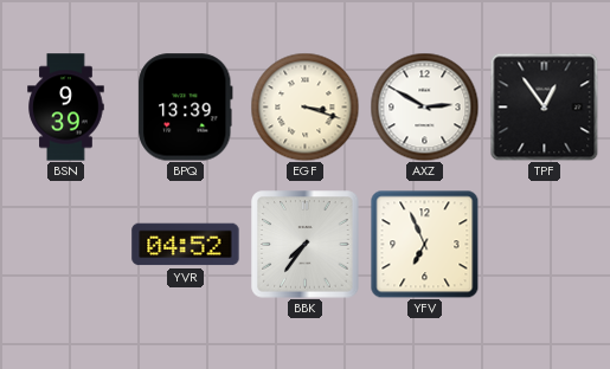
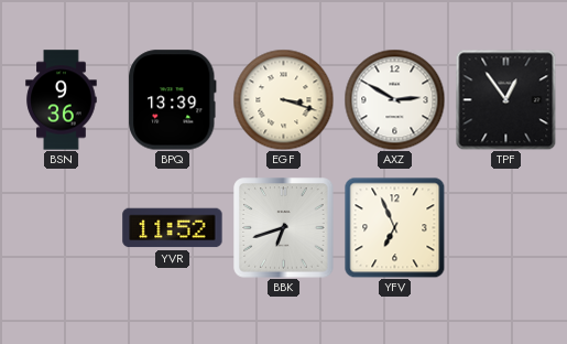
BSN: 9:39 -> 9:36 (62, 100)
YVR: 04:52 -> 11:52 (173, 228)
BBK: 7:36 -> 6:42 (284, 228)
